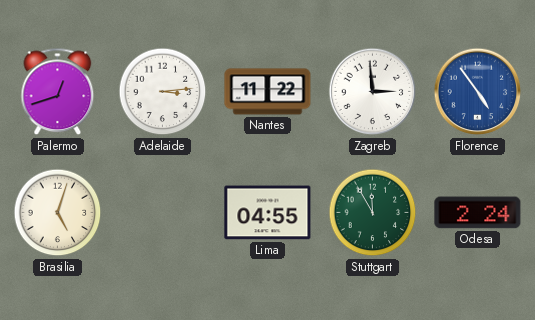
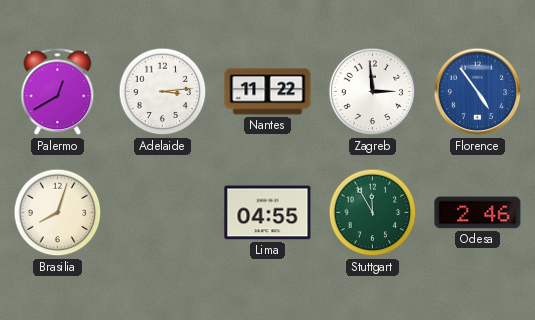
Palermo: 12:42 -> 12:40 (58, 92)
Brasilia: 5:03 -> 8:03 (58, 213)
Odesa: 2:24 -> 2:46 (478, 213)
